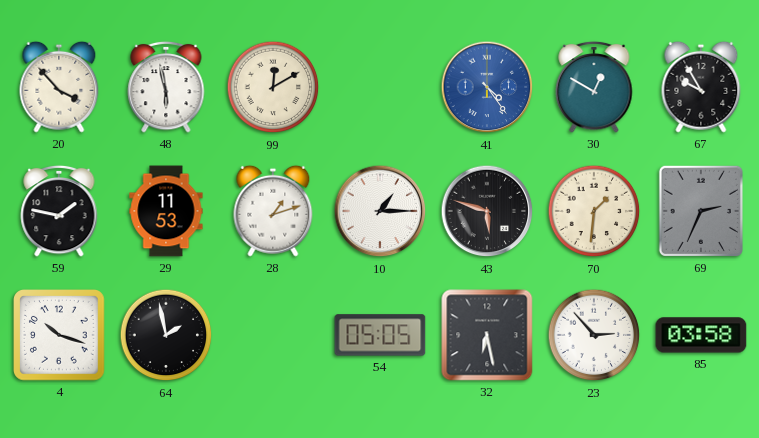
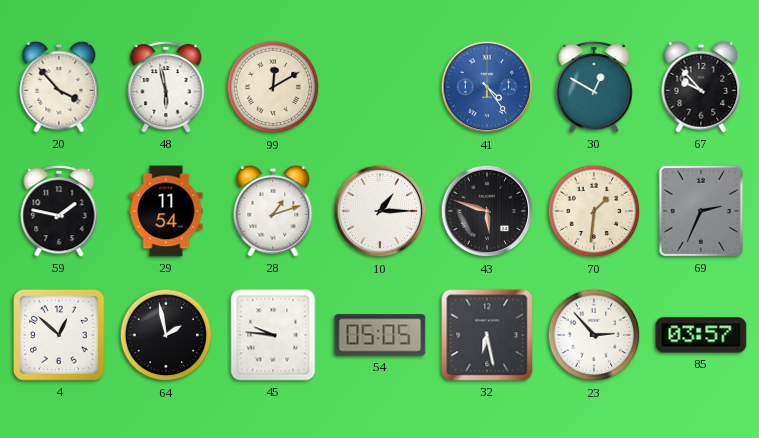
67: 9:55 -> 9:53 (701, 87)
29: 11:53 -> 11:54 (166, 211)
4: 10:18 -> 12:52 (60, 336)
45: none -> 9:46 (273, 335)
85: 03:58 -> 03:57 (701, 335)
